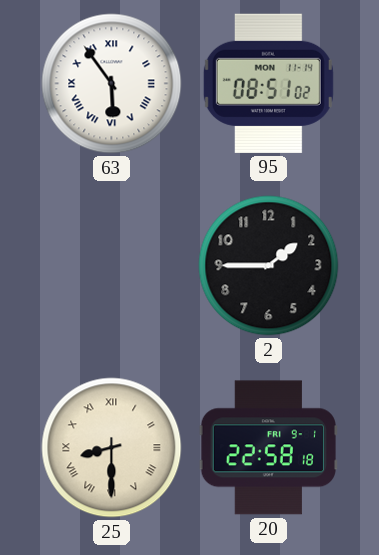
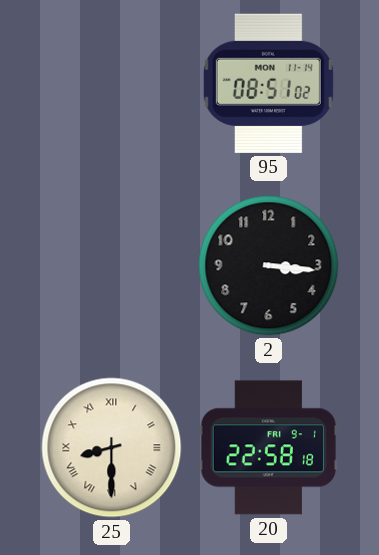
63: 5:54 -> none (112, 84)
2: 1:45 -> 3:16 (269, 266)
